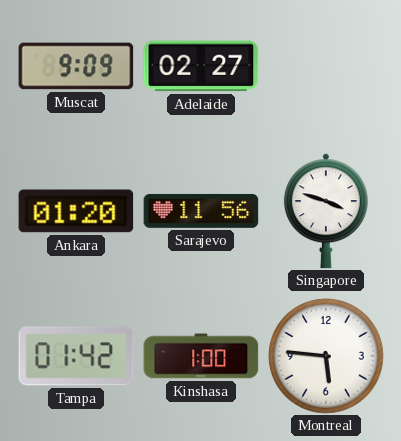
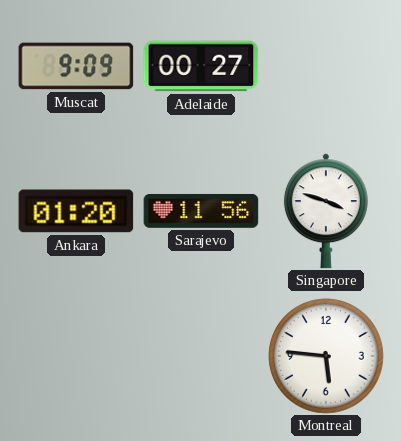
Adelaide: 02:27 -> 00:27 (201, 66)
Tampa: 01:42 -> none (76, 356)
Kinshasa: 1:00 -> none (201, 356)
